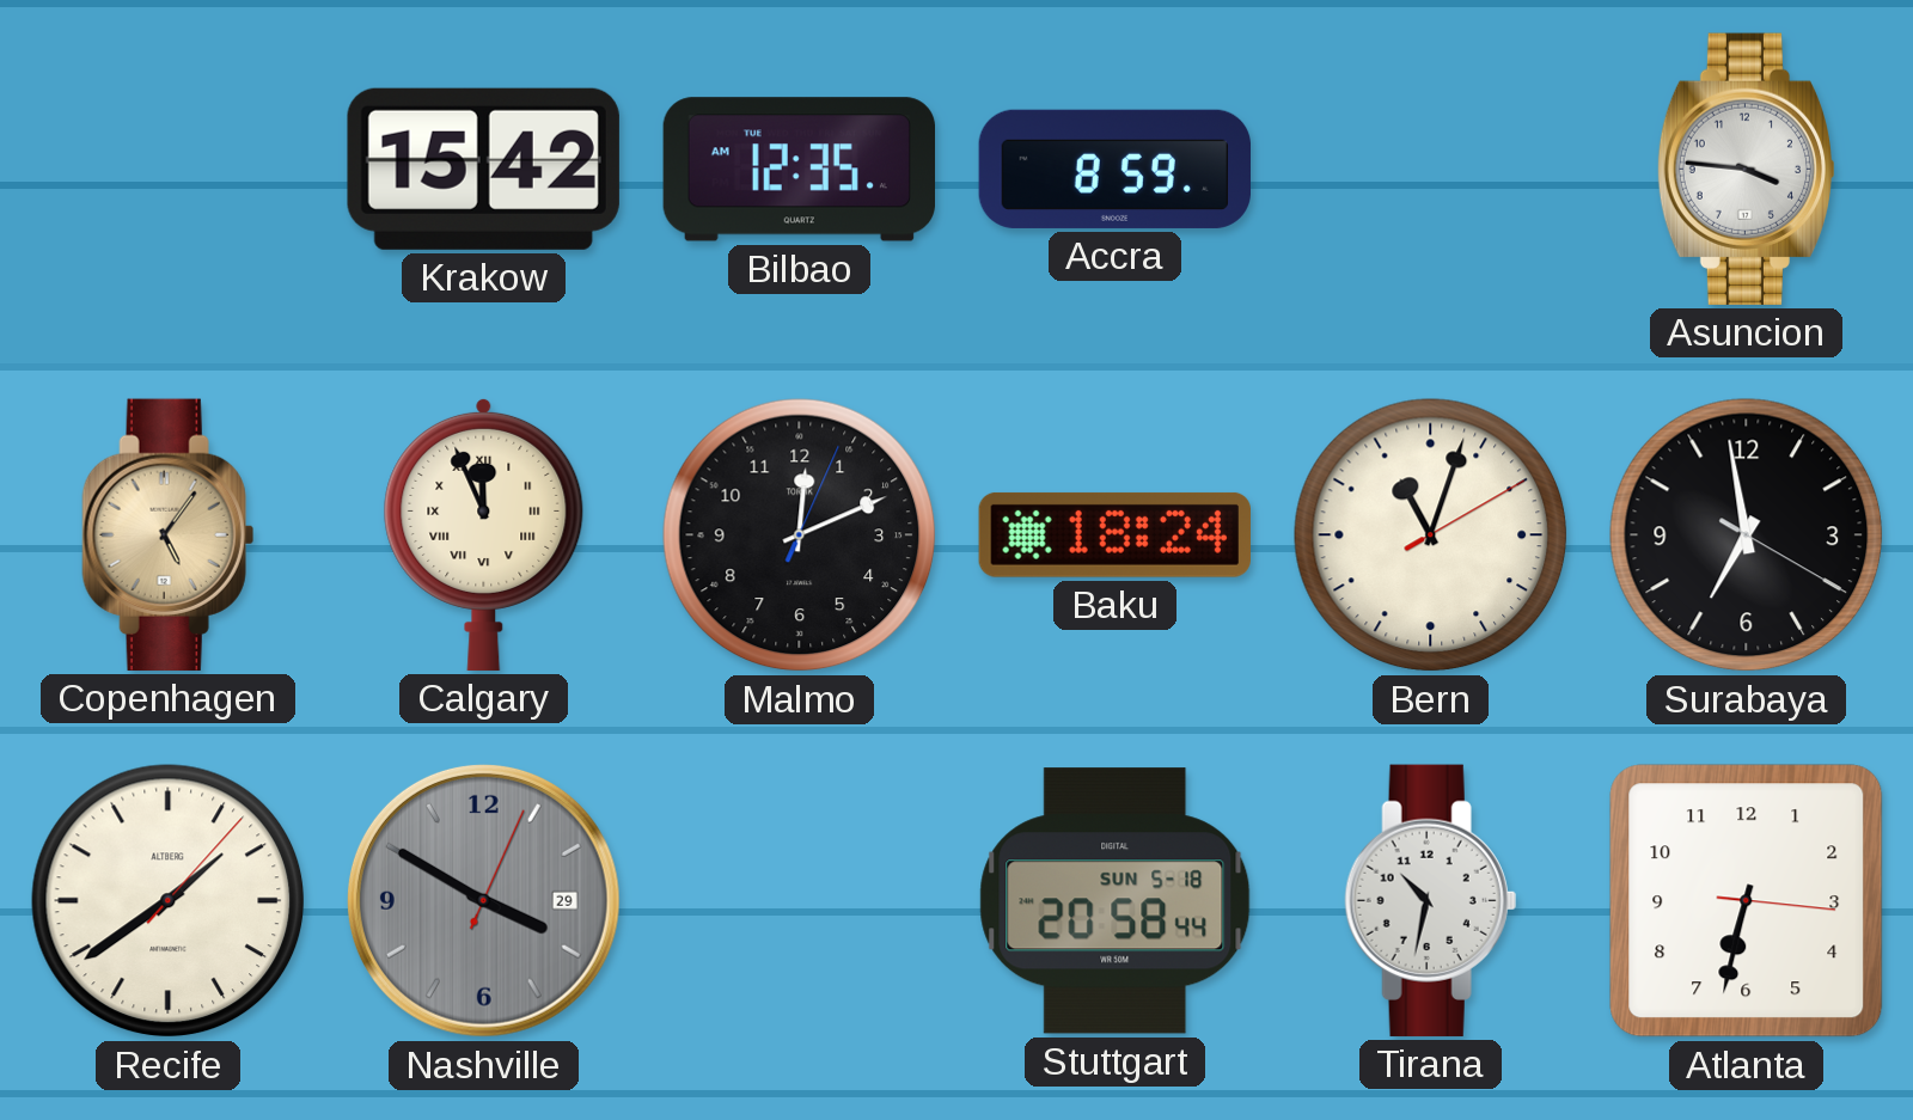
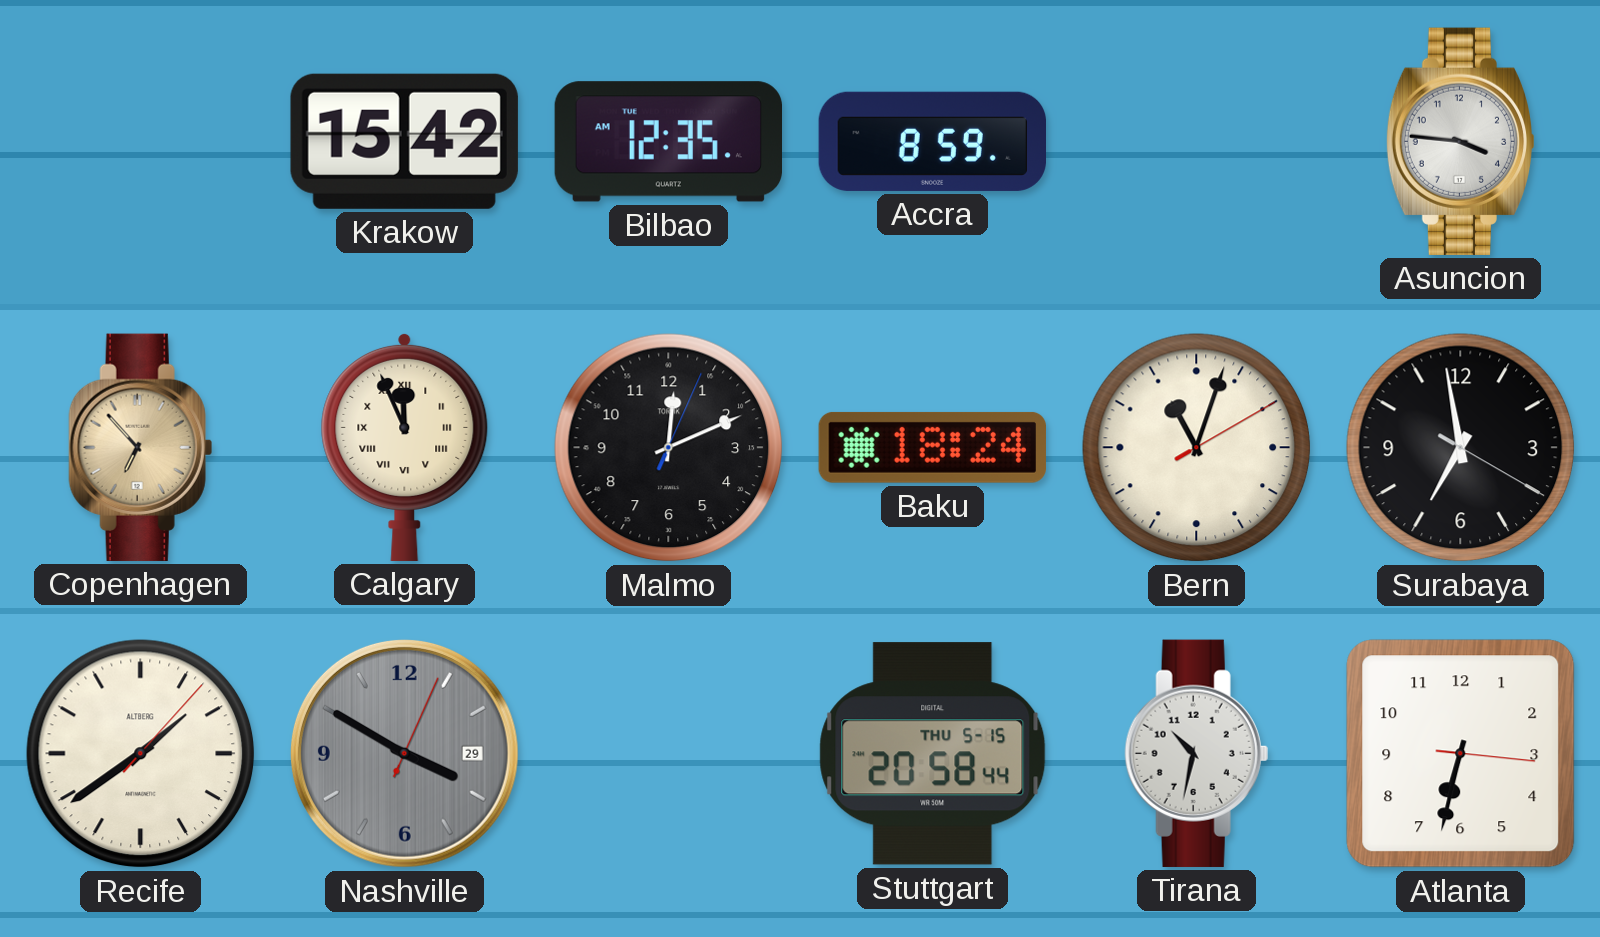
Copenhagen: 5:06 -> 6:53 (140, 447)
Stuttgart date: SUN 5-18 -> THU 5-15 (933, 754)
